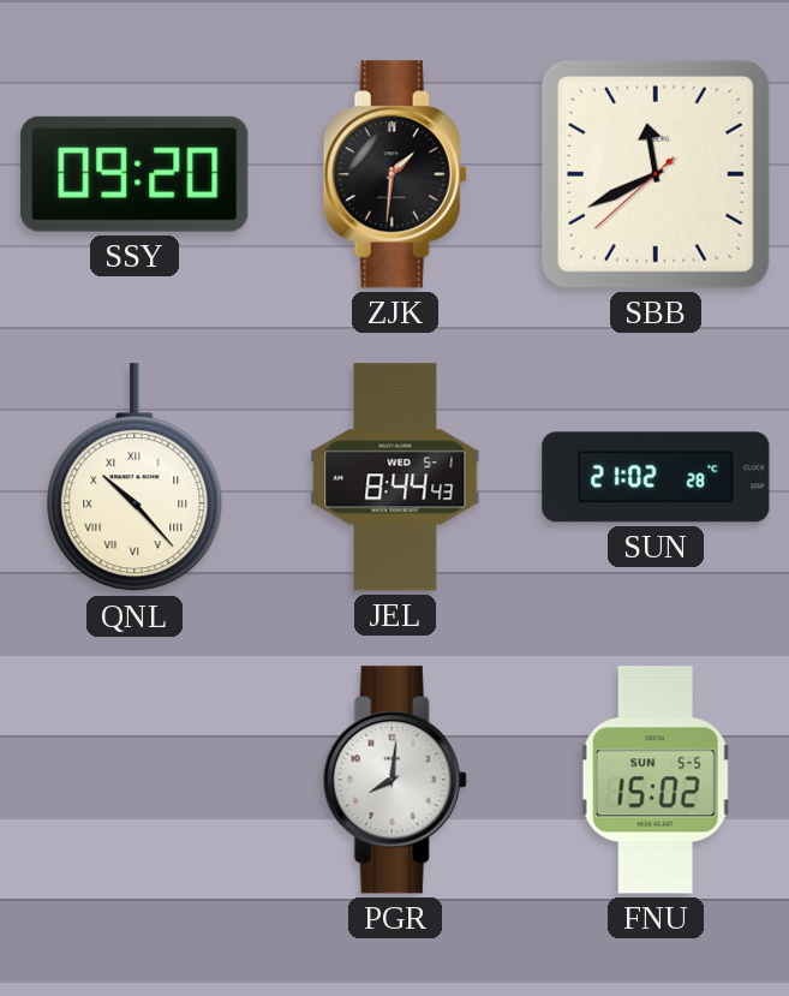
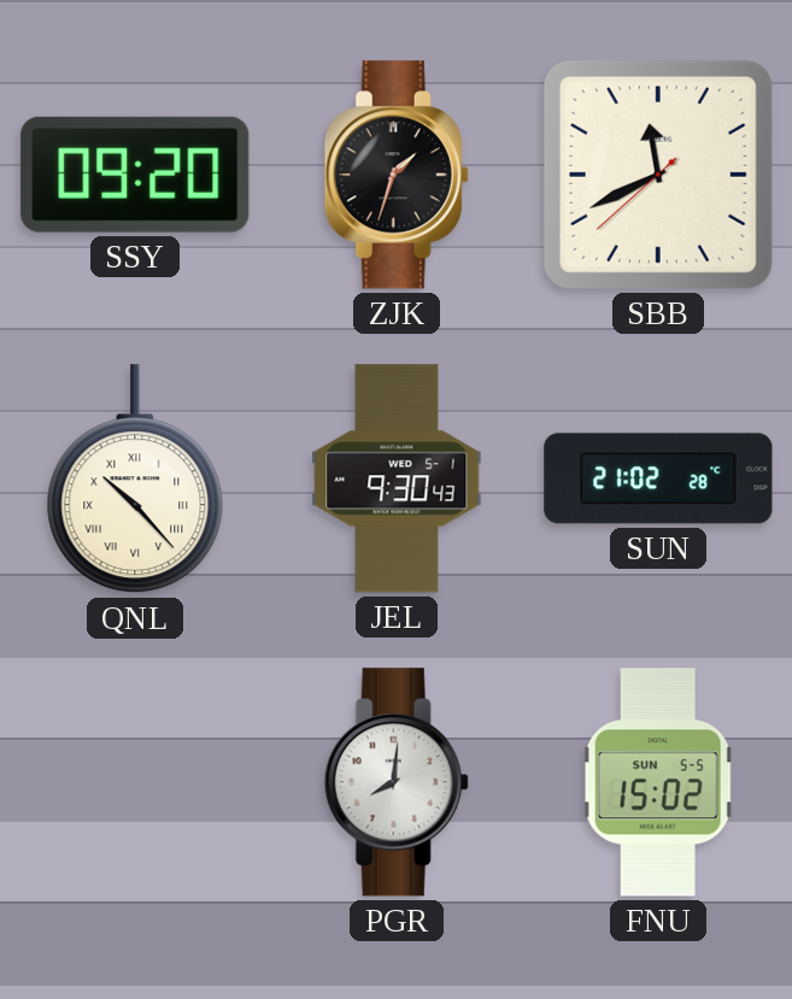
ZJK: 1:31 -> 1:33 (397, 175)
JEL: 8:44 -> 9:30 (397, 478)
